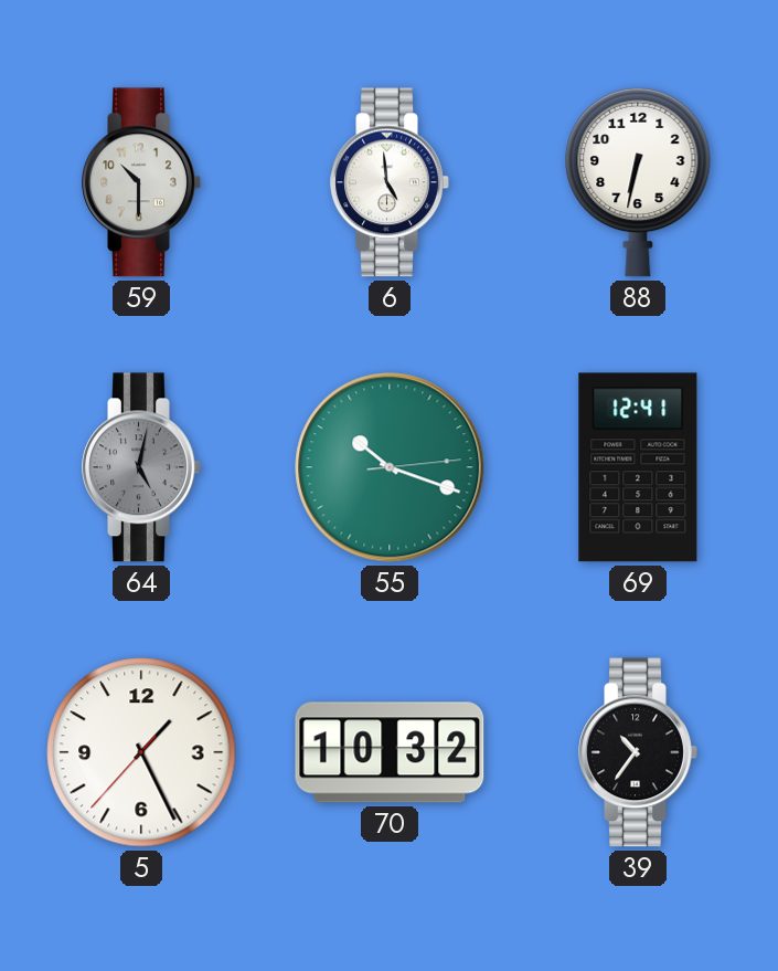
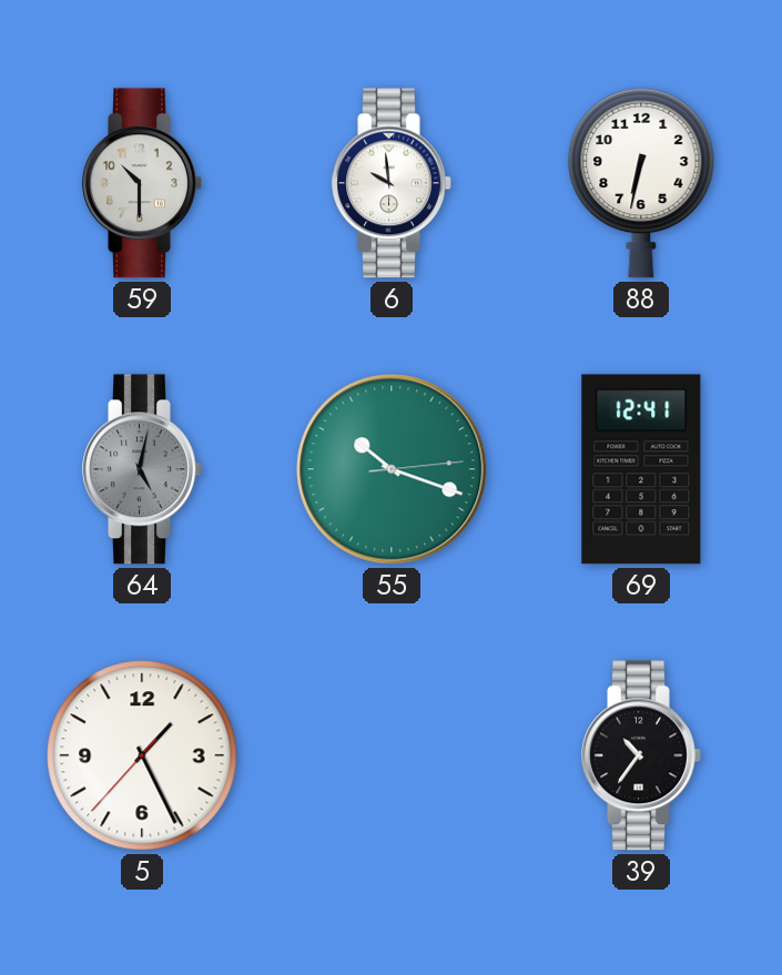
6: 4:59 -> 9:59 (392, 183)
70: 10:32 -> none (390, 752)
